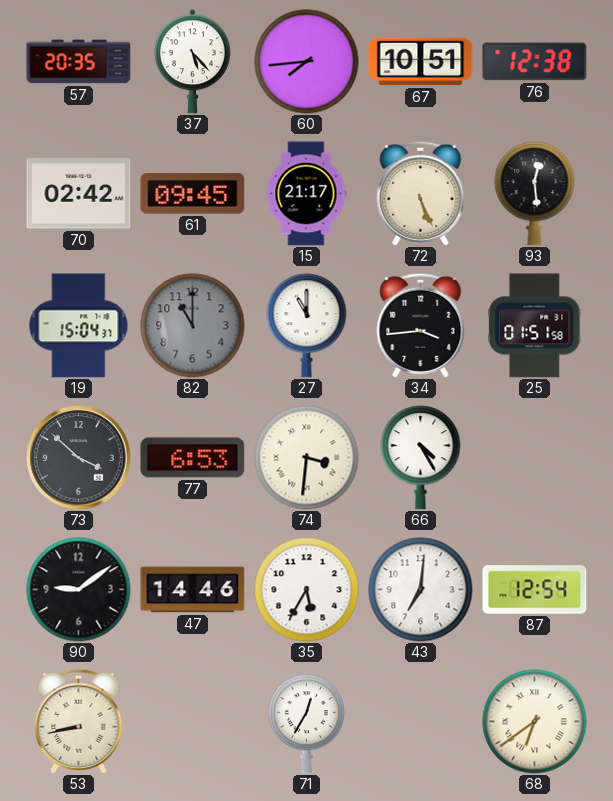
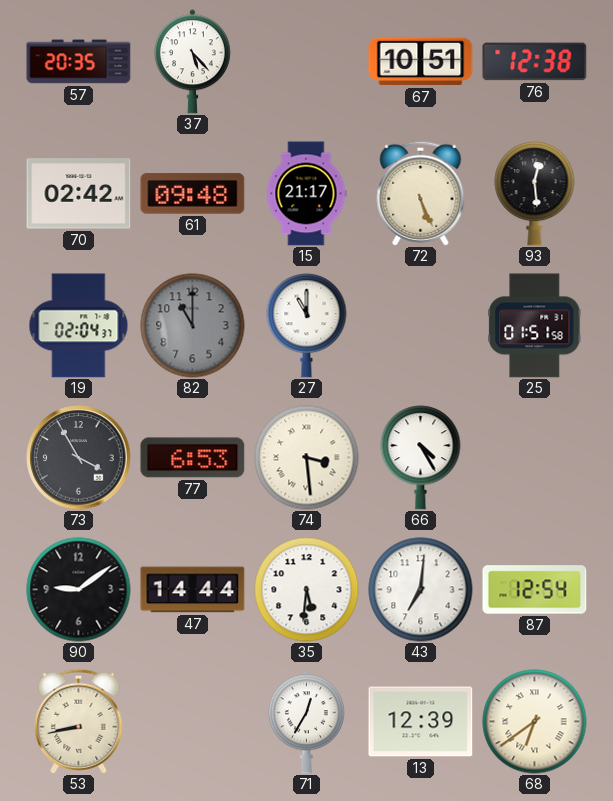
60: 7:44 -> none (307, 62)
61: 09:45 -> 09:48 (193, 194)
19: 15:04 -> 02:04 (79, 326)
34: 3:44 -> none (421, 325)
73: 3:52 -> 3:55 (79, 458)
74: 3:31 -> 3:29 (307, 458)
47: 14:46 -> 14:44 (193, 590)
35: 5:35 -> 5:31 (307, 590)
13: none -> 12:39 (421, 722)
